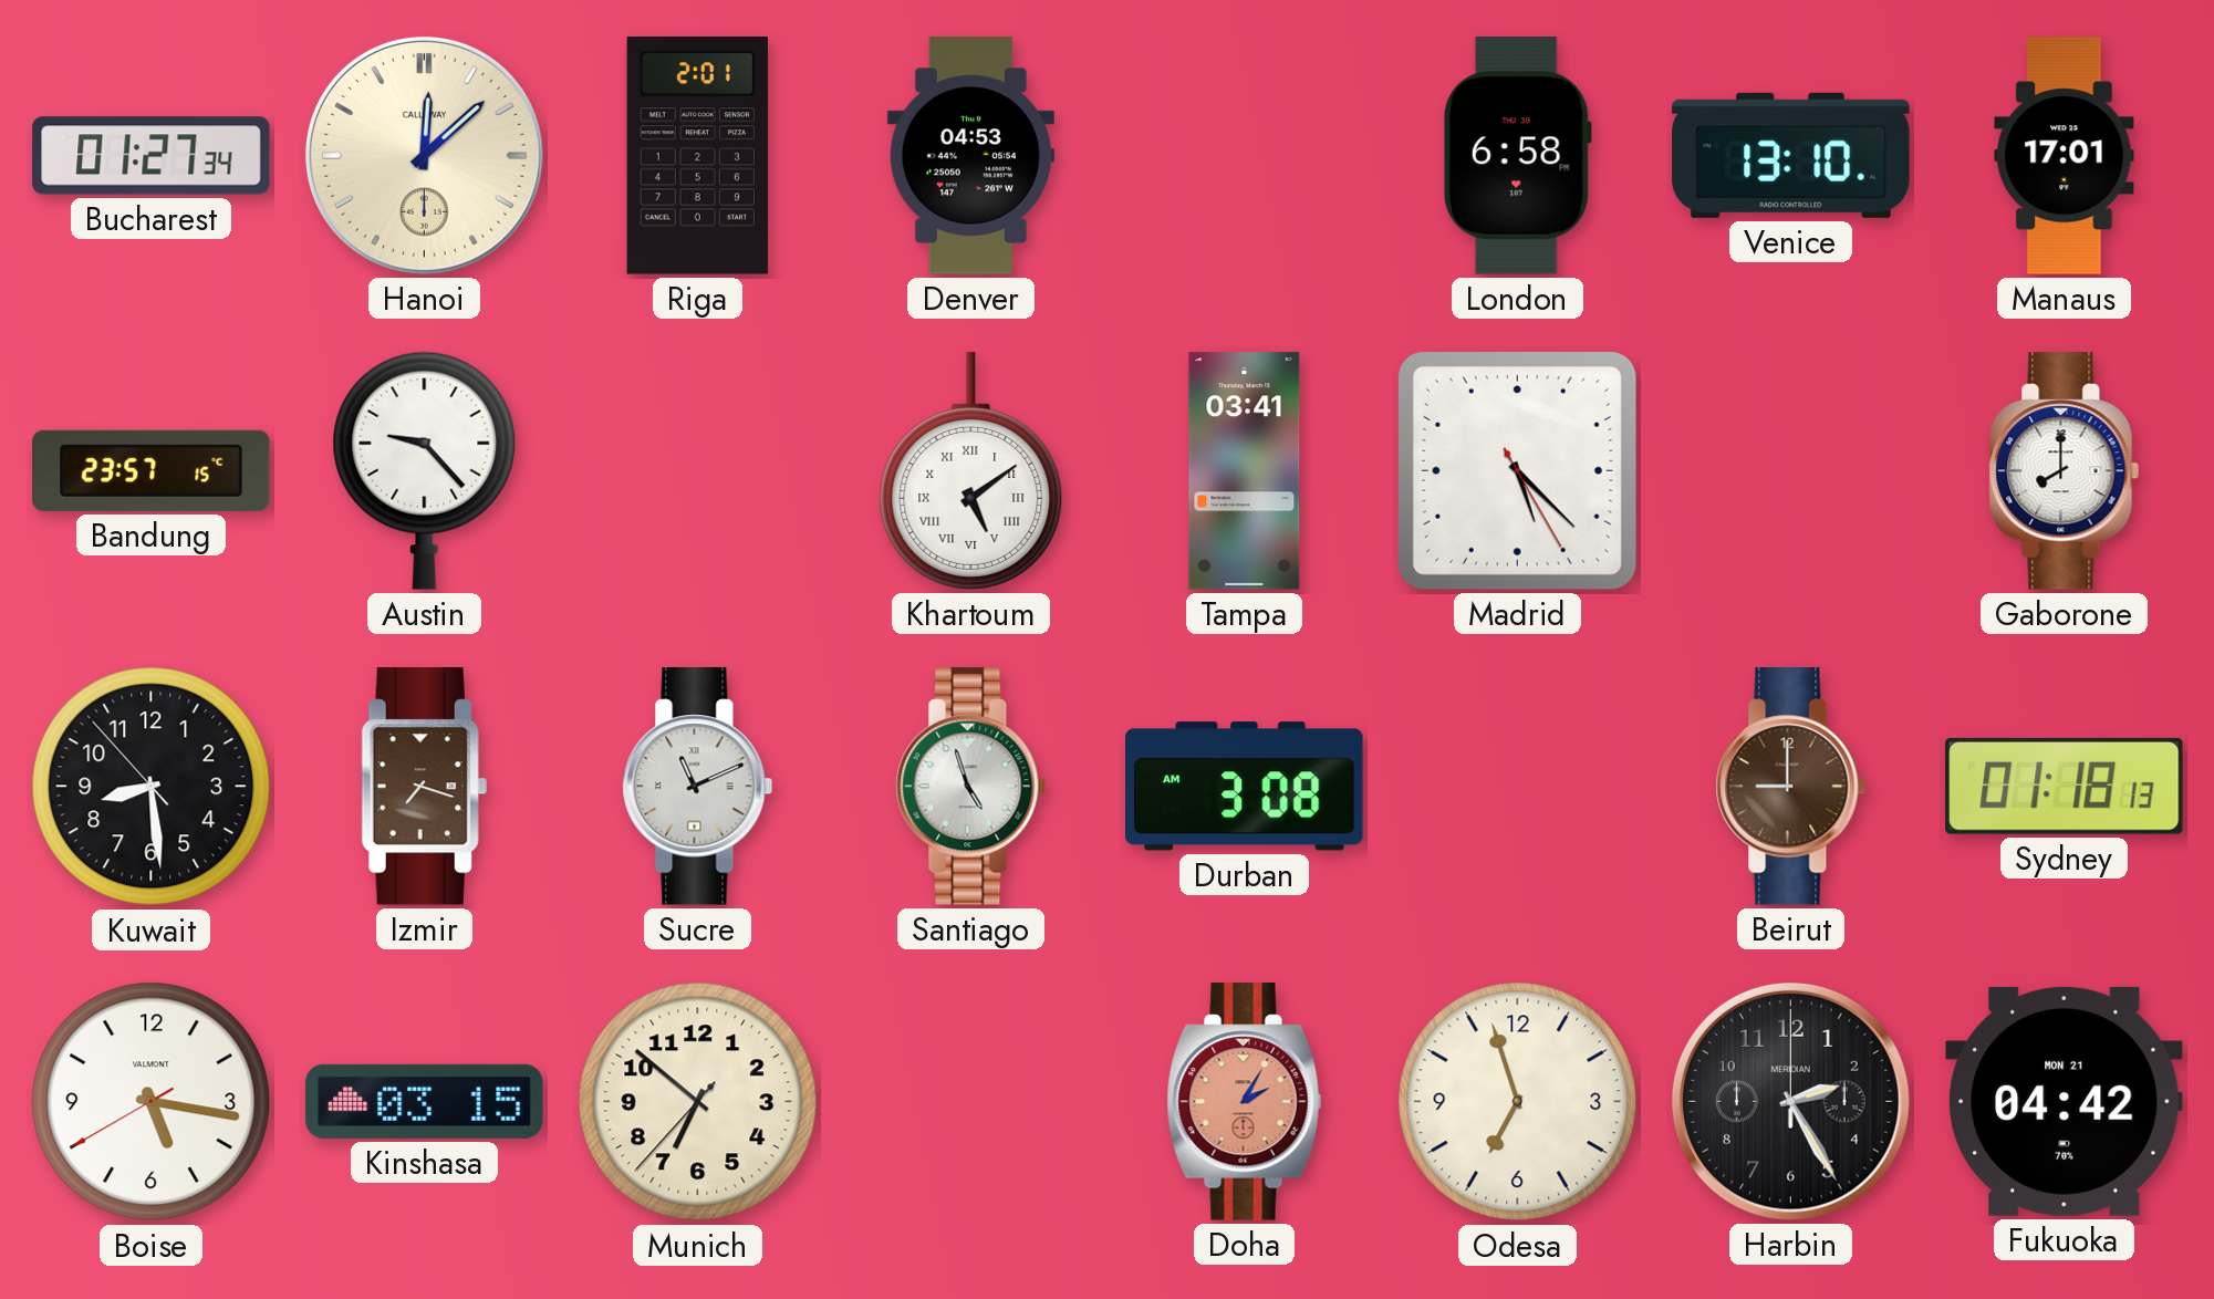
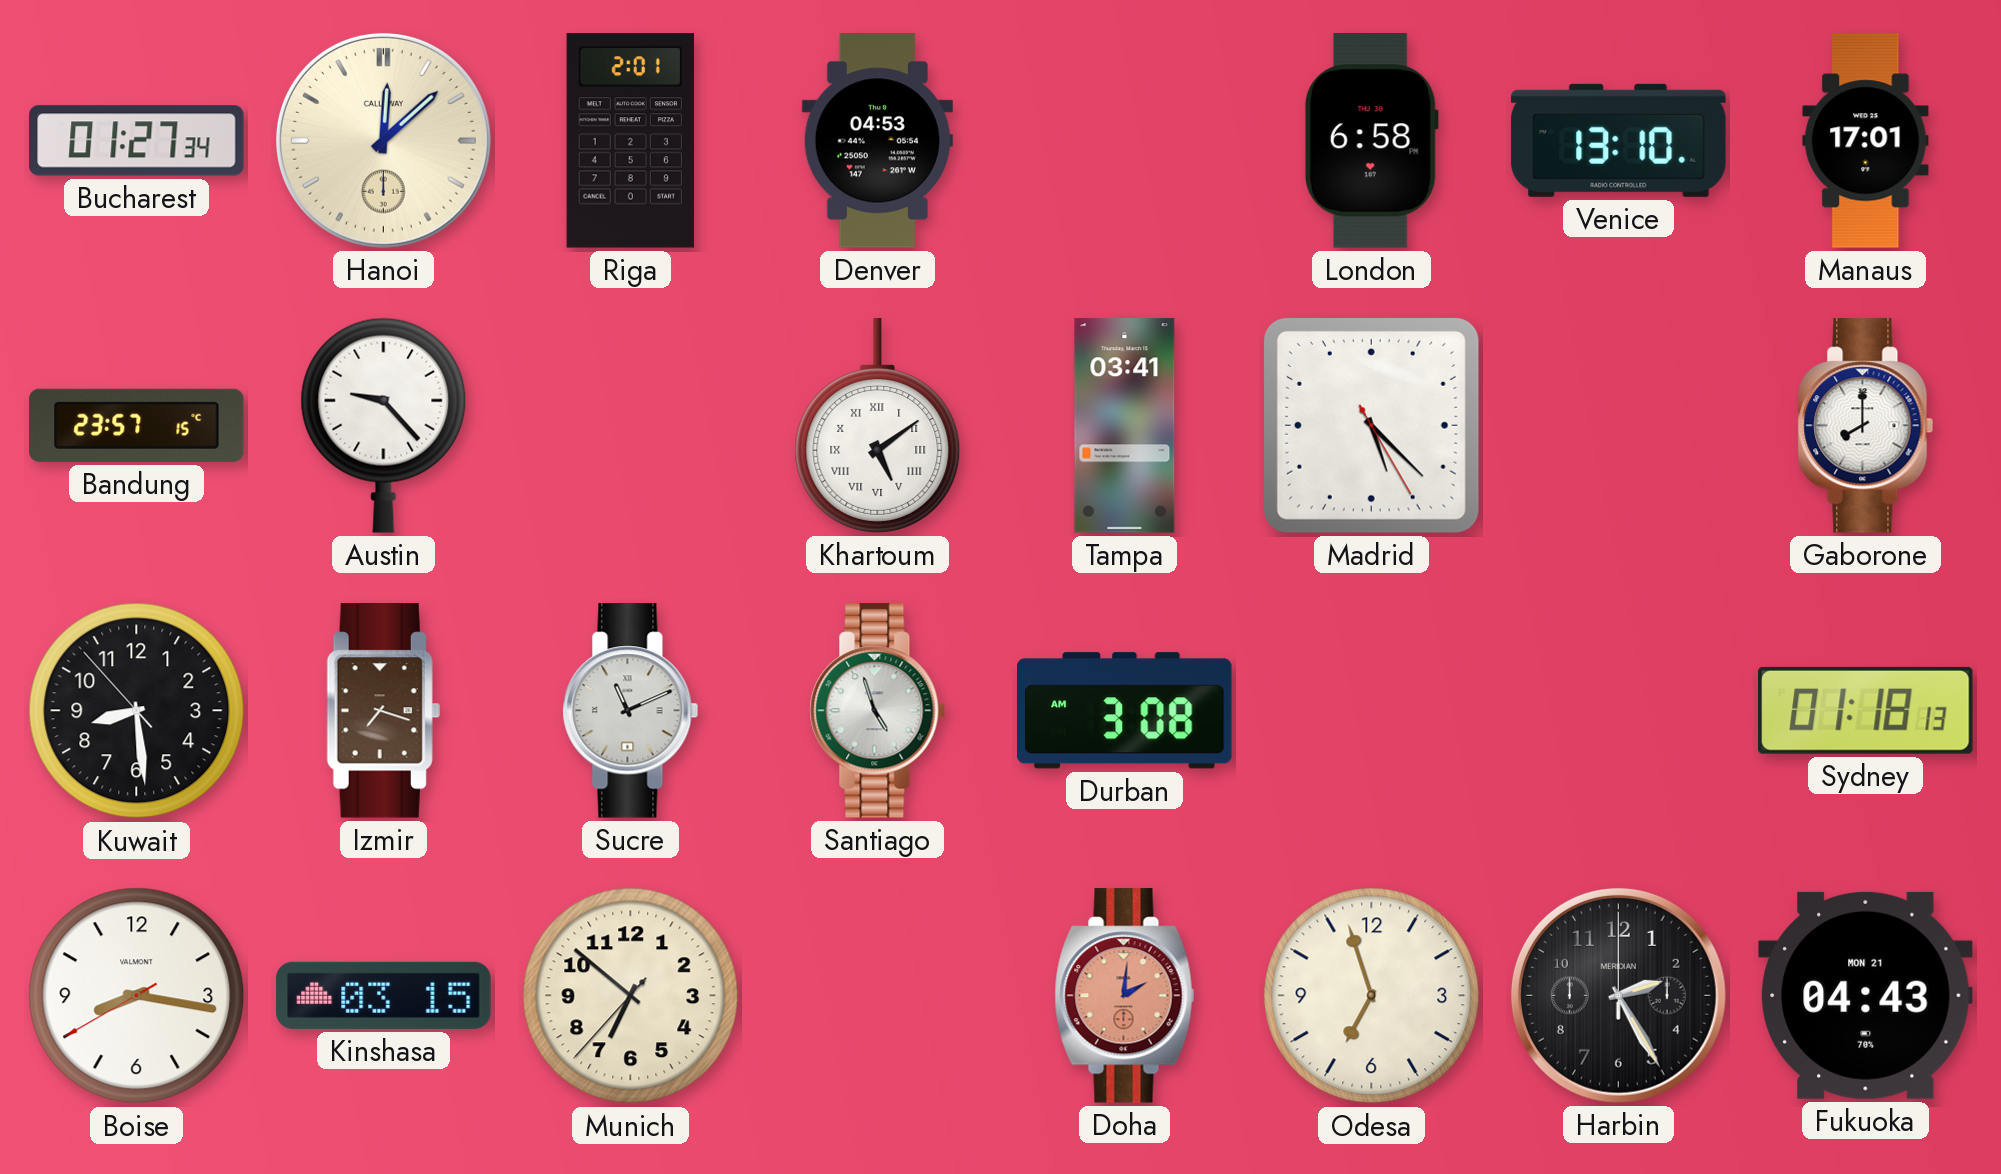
Beirut: 9:00 -> none (1791, 787)
Boise: 5:16 -> 8:16 (137, 996)
Doha: 2:05 -> 2:01 (1125, 996)
Fukuoka: 04:42 -> 04:43 (1866, 995)
